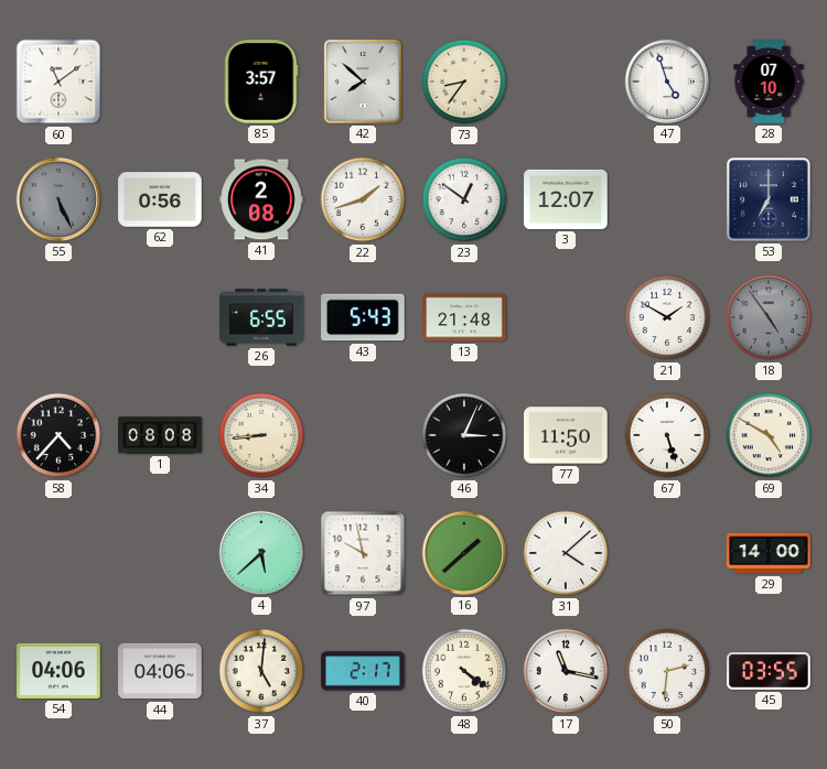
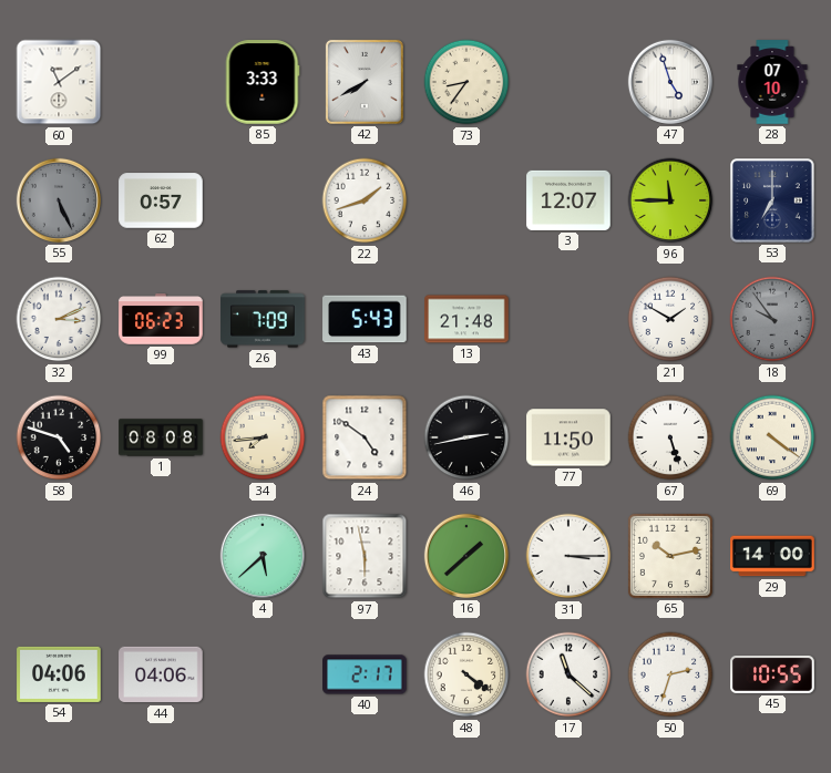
85: 3:57 -> 3:33 (263, 82)
42: 7:52 -> 7:40 (365, 82)
62: 0:56 -> 0:57 (161, 200)
41: 2:08 -> none (261, 199)
23: 12:51 -> none (464, 199)
96: none -> 11:45 (670, 200)
32: none -> 3:11 (59, 319)
99: none -> 06:23 (161, 319)
26: 6:55 -> 7:09 (263, 319)
18: 4:54 -> 9:54 (772, 319)
58: 4:37 -> 4:48 (59, 437)
34: 8:44 -> 7:44 (263, 437)
24: none -> 4:51 (365, 437)
46: 3:04 -> 2:43 (466, 437)
69: 4:50 -> 4:21 (772, 437)
97: 9:58 -> 5:58 (365, 556)
31: 4:08 -> 3:15 (568, 556)
65: none -> 10:13 (670, 556)
37: 5:01 -> none (261, 671)
17: 11:17 -> 11:22 (568, 674)
50: 2:31 -> 2:33 (670, 674)
45: 03:55 -> 10:55 (772, 674)
